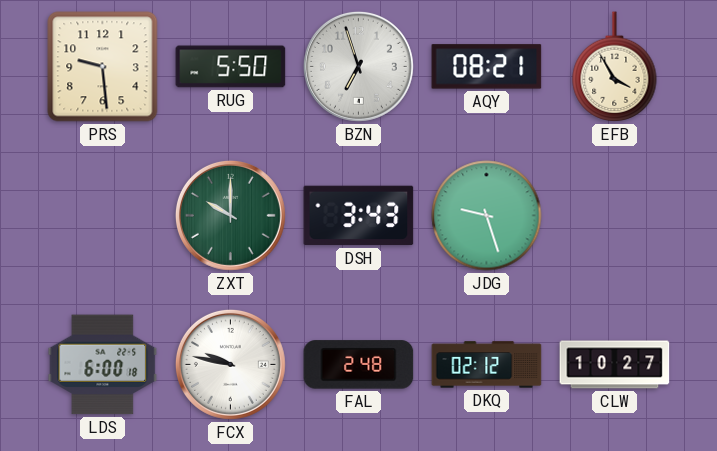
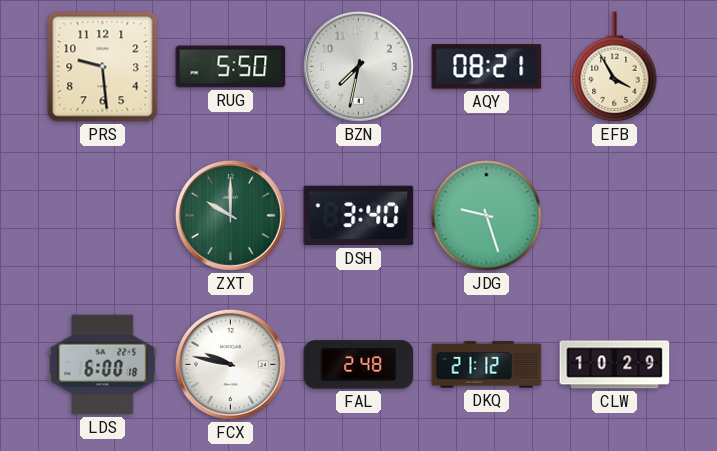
BZN: 6:57 -> 7:32 (358, 66)
DSH: 3:43 -> 3:40 (359, 216)
DKQ: 02:12 -> 21:12 (487, 365)
CLW: 10:27 -> 10:29 (615, 365)
